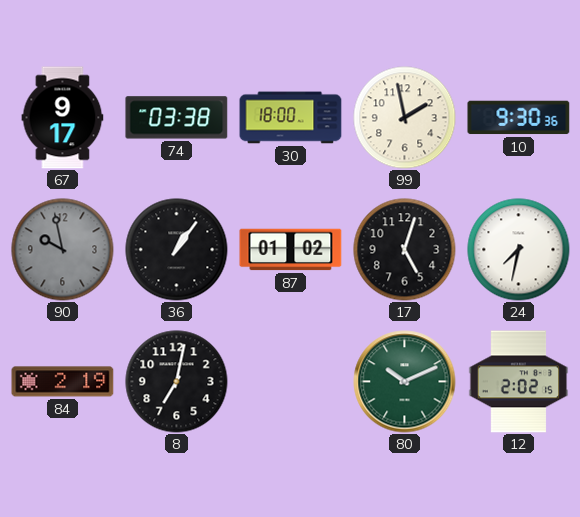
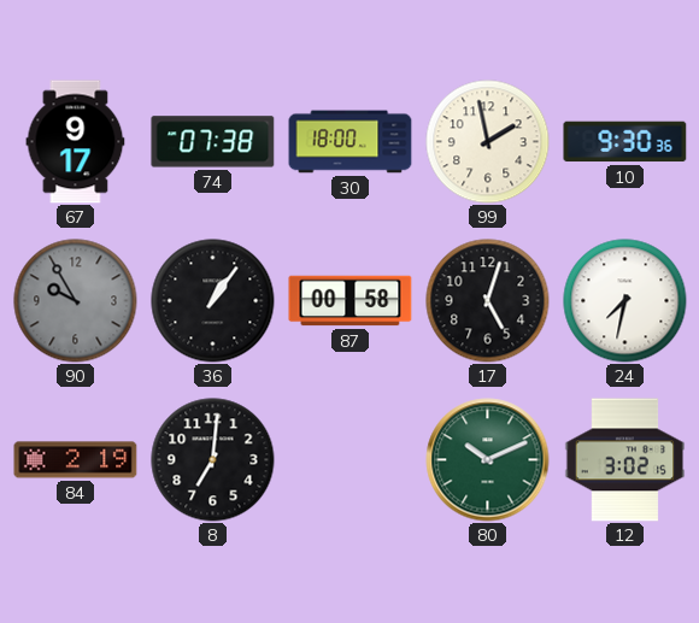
74: 03:38 -> 07:38 (213, 142)
90: 9:58 -> 9:55 (76, 301)
87: 01:02 -> 00:58 (351, 301)
8: 7:02 -> 7:01 (213, 460)
12: 2:02 -> 3:02 (625, 460)
